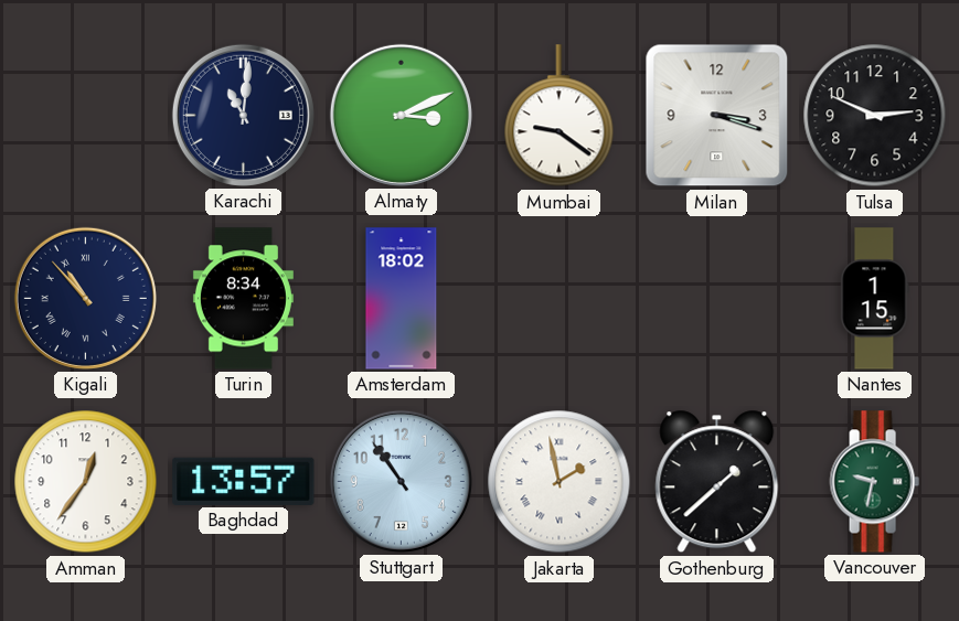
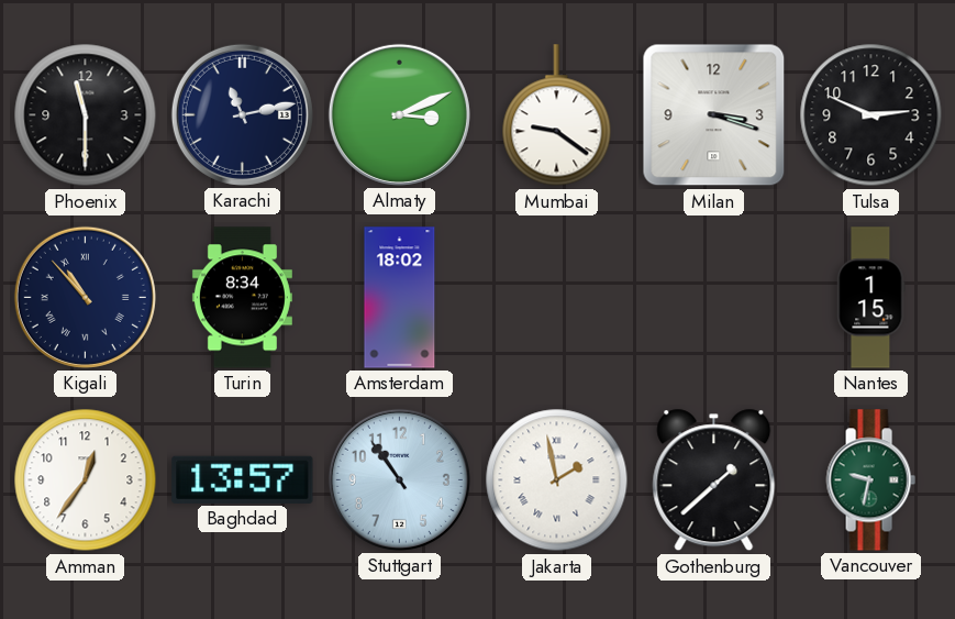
Phoenix: none -> 11:30 (86, 115)
Karachi: 11:01 -> 11:13 (242, 114)
